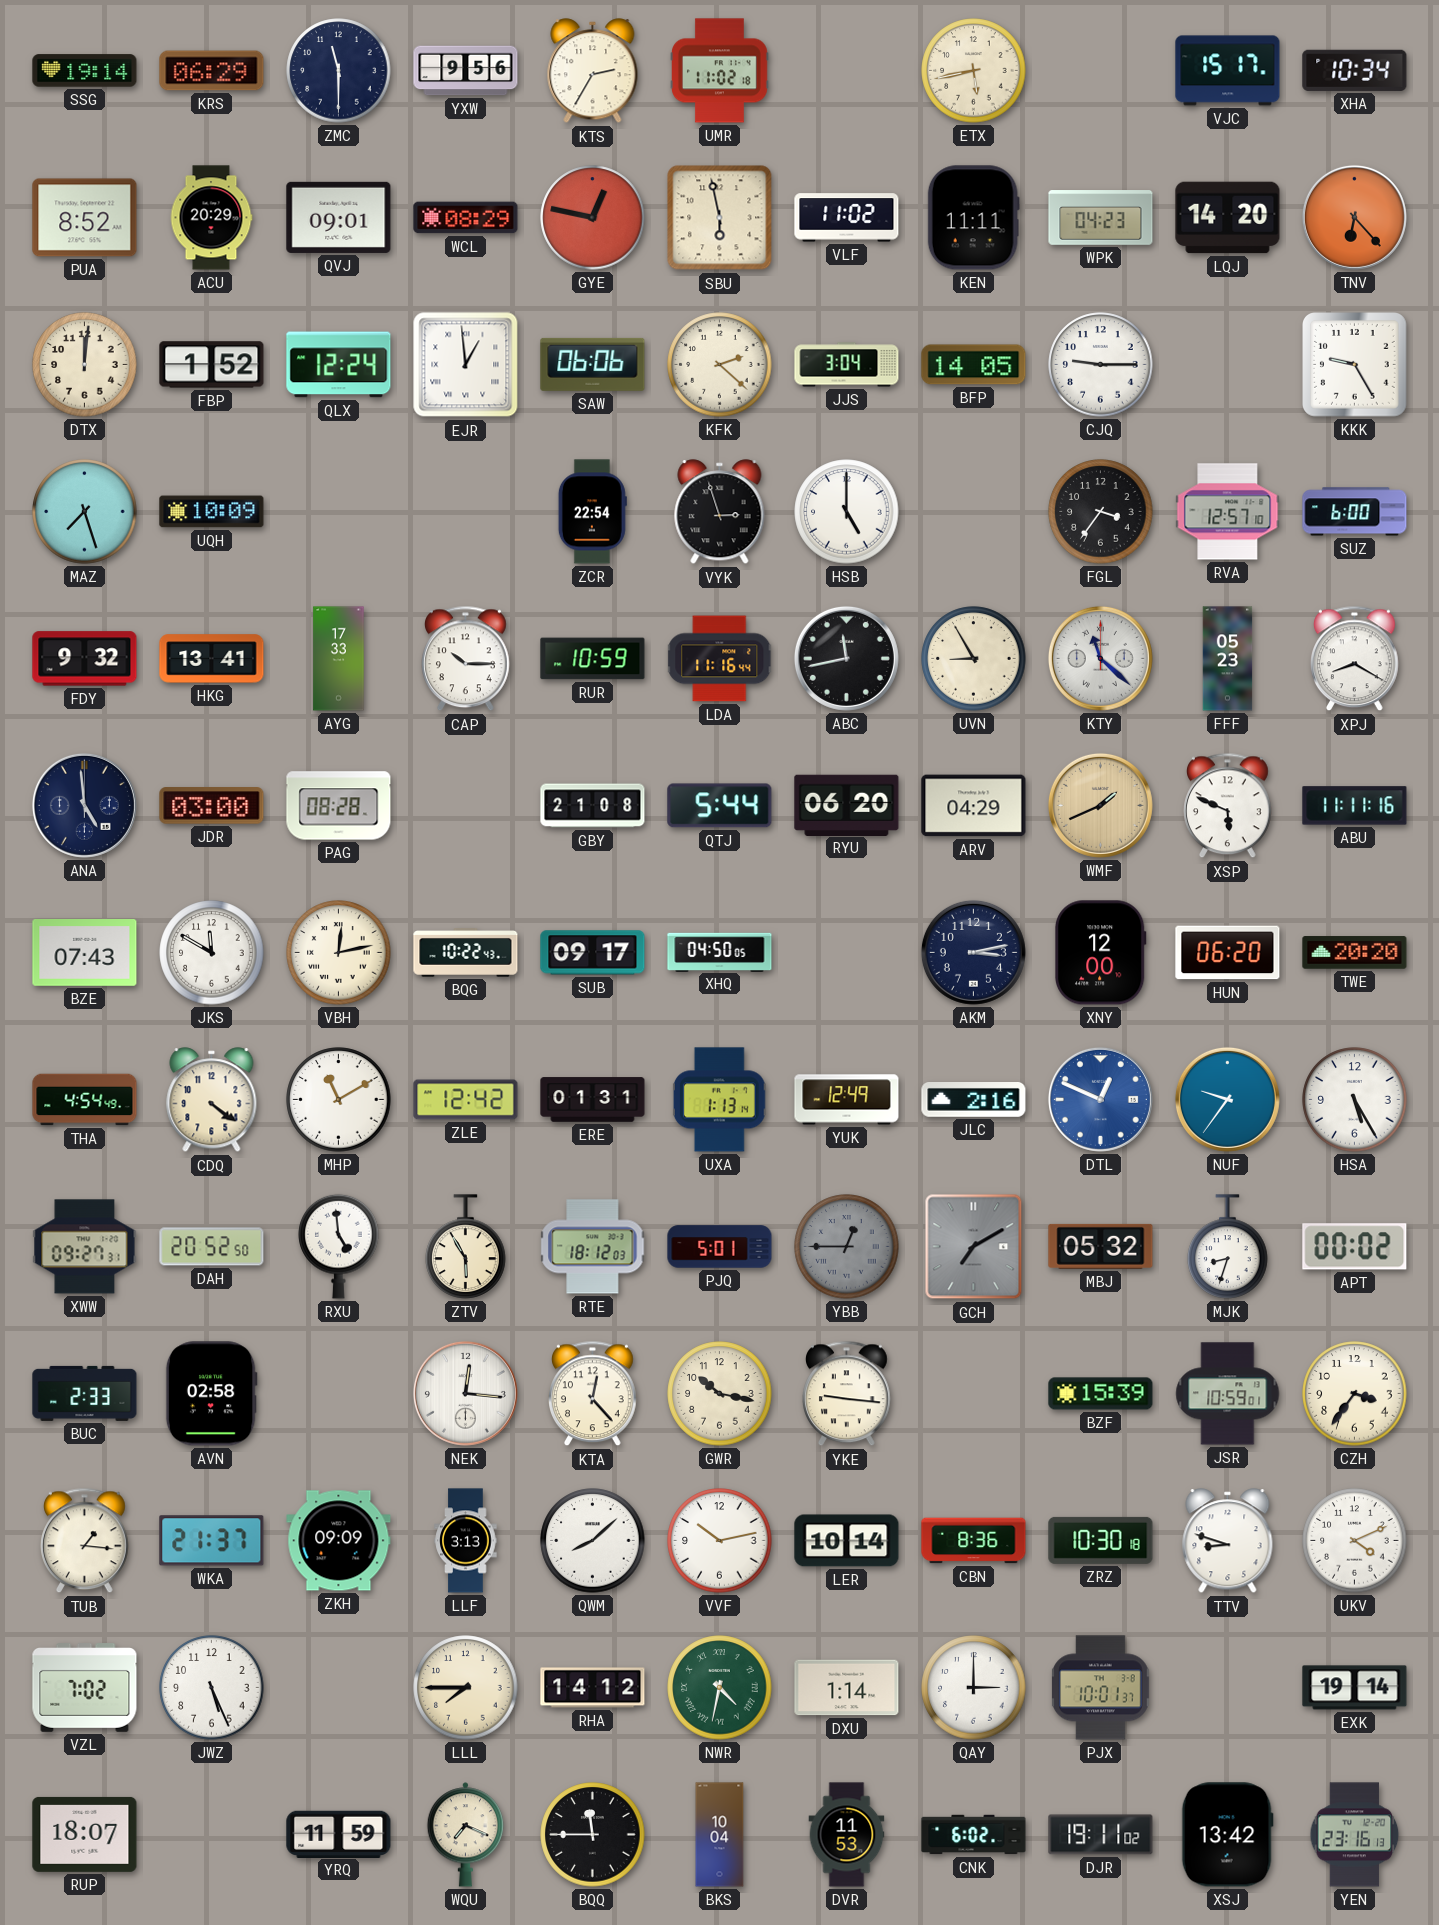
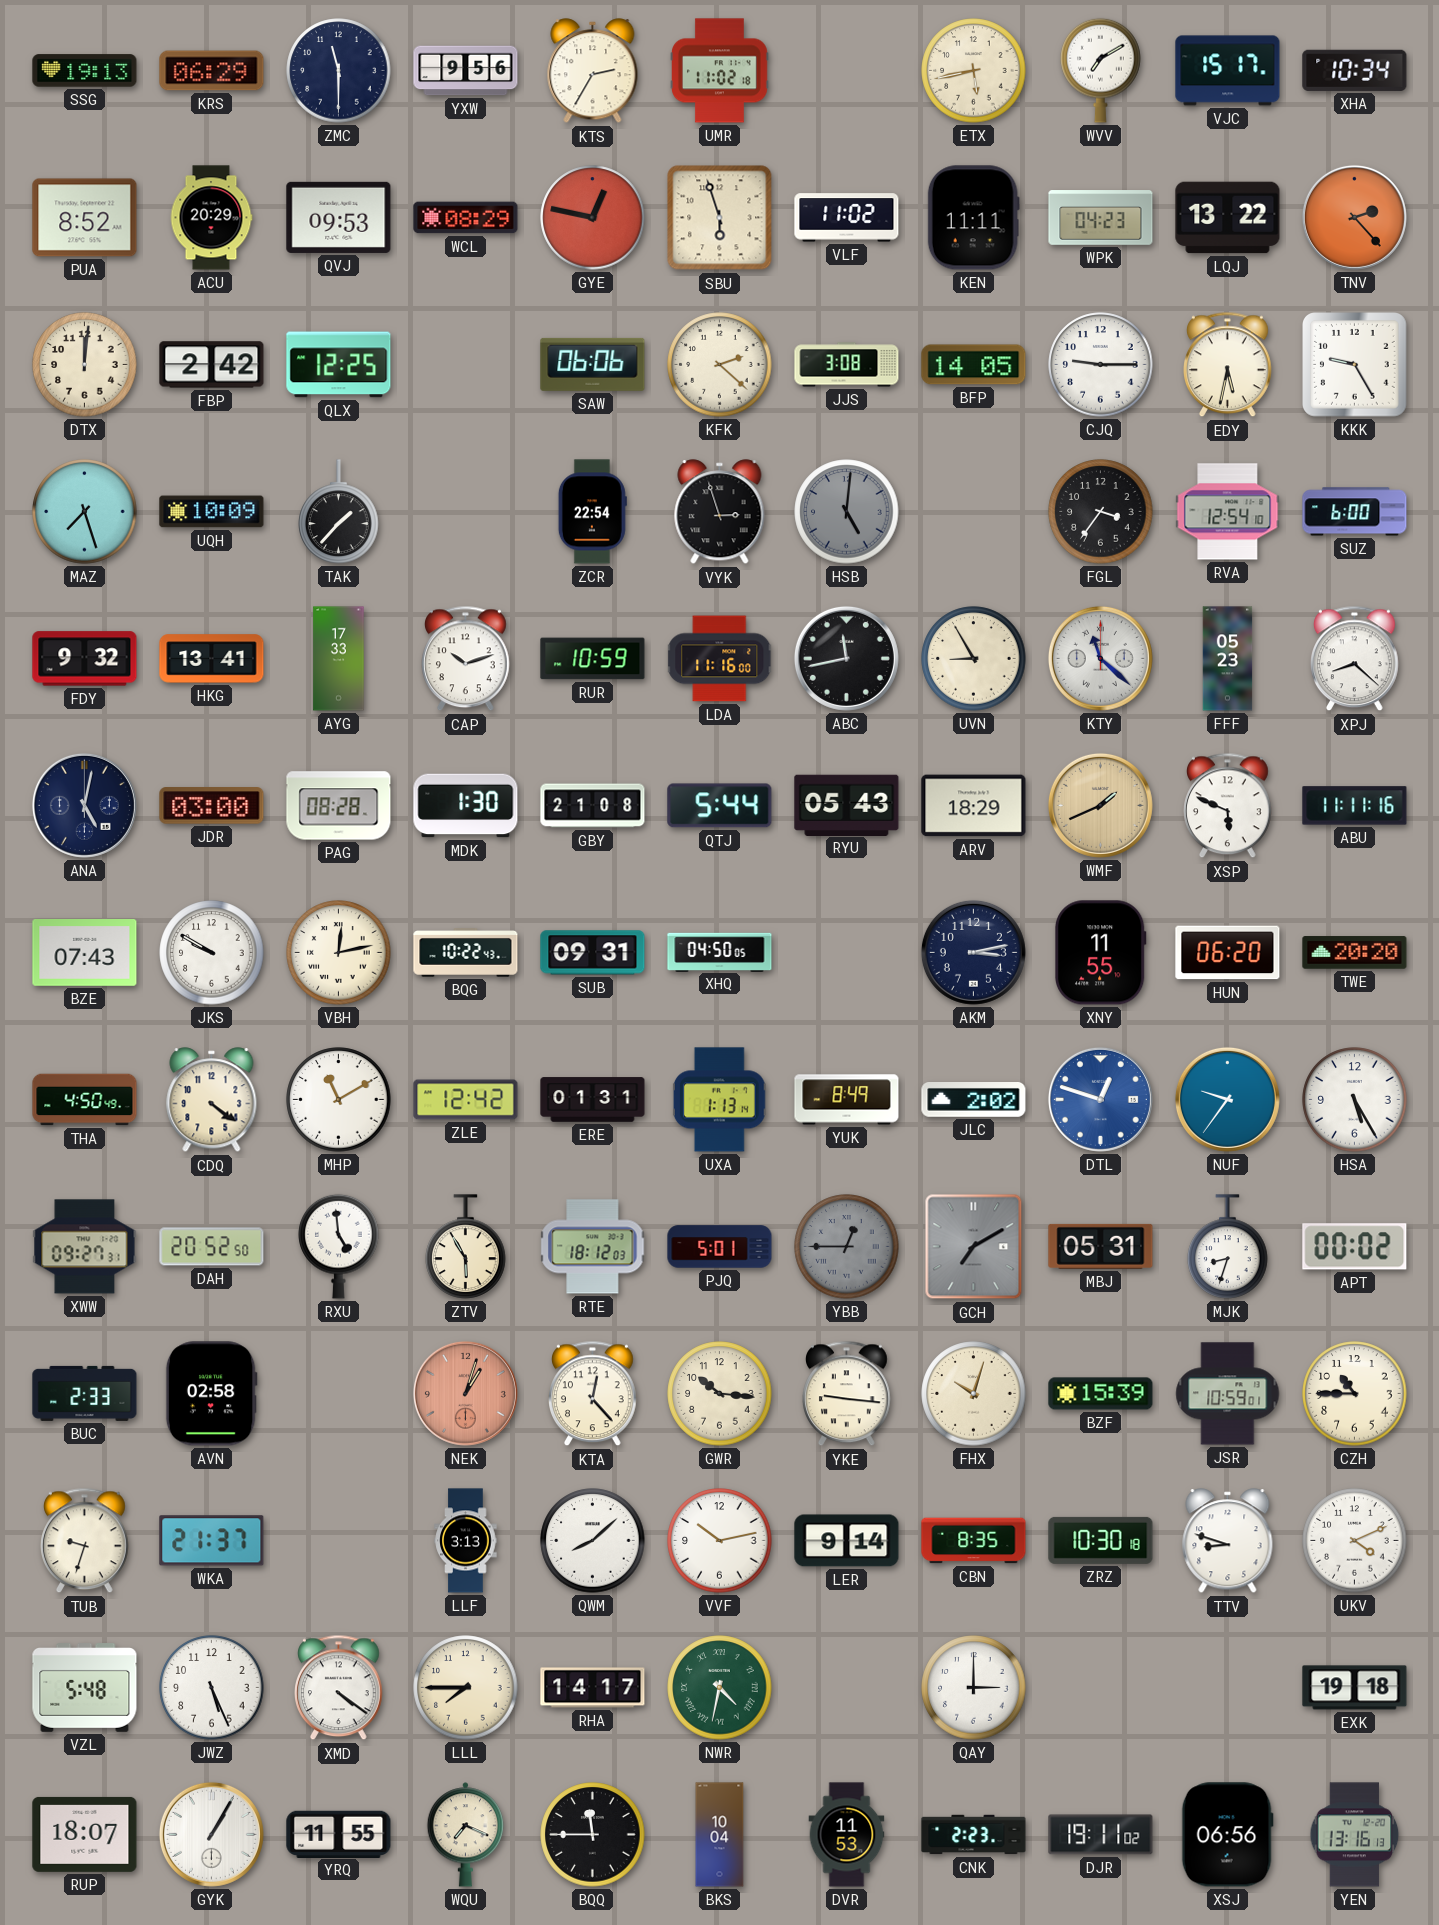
SSG: 19:14 -> 19:13 (85, 71)
WVV: none -> 7:10 (1101, 70)
QVJ: 09:01 -> 09:53 (339, 217)
SBU: 5:58 -> 5:57 (720, 218)
LQJ: 14:20 -> 13:22 (1228, 218)
TNV: 6:23 -> 2:23 (1354, 217)
FBP: 1:52 -> 2:42 (212, 365)
QLX: 12:24 -> 12:25 (339, 365)
EJR: 12:59 -> none (466, 365)
JJS: 3:04 -> 3:08 (847, 365)
EDY: none -> 5:32 (1228, 365)
TAK: none -> 1:37 (339, 512)
HSB: 5:00 -> 5:01 (847, 512)
HSB dial: white -> grey (847, 512)
RVA: 12:57 -> 12:54 (1228, 512)
CAP: 10:15 -> 10:12 (466, 659)
LDA: 11:16:44 -> 11:16:00 (720, 659)
XPJ: 8:20 -> 8:22 (1355, 659)
ANA: 4:59 -> 5:02 (84, 805)
MDK: none -> 1:30 (466, 806)
RYU: 06:20 -> 05:43 (847, 805)
ARV: 04:29 -> 18:29 (974, 806)
JKS: 11:50 -> 9:50 (212, 953)
SUB: 09:17 -> 09:31 (593, 953)
XNY: 12:00 -> 11:55 (1101, 953)
THA: 4:54 -> 4:50 (85, 1100)
YUK: 12:49 -> 8:49 (847, 1100)
JLC: 2:16 -> 2:02 (974, 1100)
DTL: 12:49 -> 12:48 (1100, 1099)
MBJ: 05:32 -> 05:31 (1101, 1246)
NEK: 12:16 -> 1:03 (465, 1393)
NEK dial: white -> salmon (465, 1393)
GWR: 10:17 -> 10:16 (720, 1394)
FHX: none -> 10:03 (974, 1394)
CZH: 3:36 -> 10:45 (1355, 1394)
TUB: 1:16 -> 9:33 (85, 1541)
ZKH: 09:09 -> none (339, 1541)
LER: 10:14 -> 9:14 (847, 1541)
CBN: 8:36 -> 8:35 (974, 1541)
VZL: 7:02 -> 5:48 (85, 1688)
XMD: none -> 4:21 (339, 1688)
RHA: 14:12 -> 14:17 (593, 1688)
DXU: 1:14 -> none (847, 1688)
PJX: 10:01 -> none (1101, 1688)
EXK: 19:14 -> 19:18 (1355, 1688)
GYK: none -> 1:05 (211, 1834)
YRQ: 11:59 -> 11:55 (339, 1834)
CNK: 6:02 -> 2:23 (974, 1835)
XSJ: 13:42 -> 06:56 (1227, 1835)
YEN: 23:16 -> 13:16 (1355, 1835)
